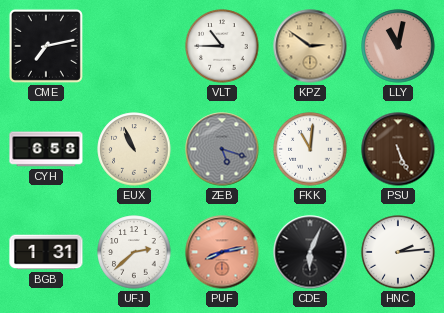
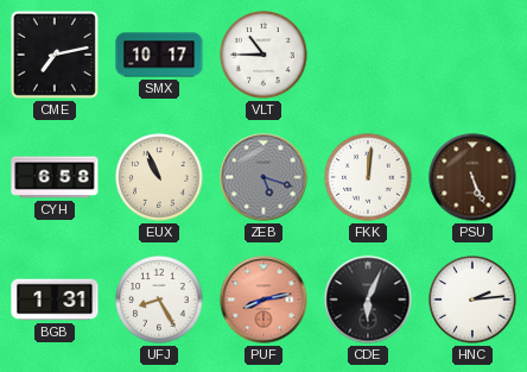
SMX: none -> 10:17 (159, 55)
KPZ: 2:51 -> none (310, 46)
LLY: 11:02 -> none (398, 46)
FKK: 11:01 -> 12:01 (368, 177)
UFJ: 2:38 -> 8:25 (159, 300)
